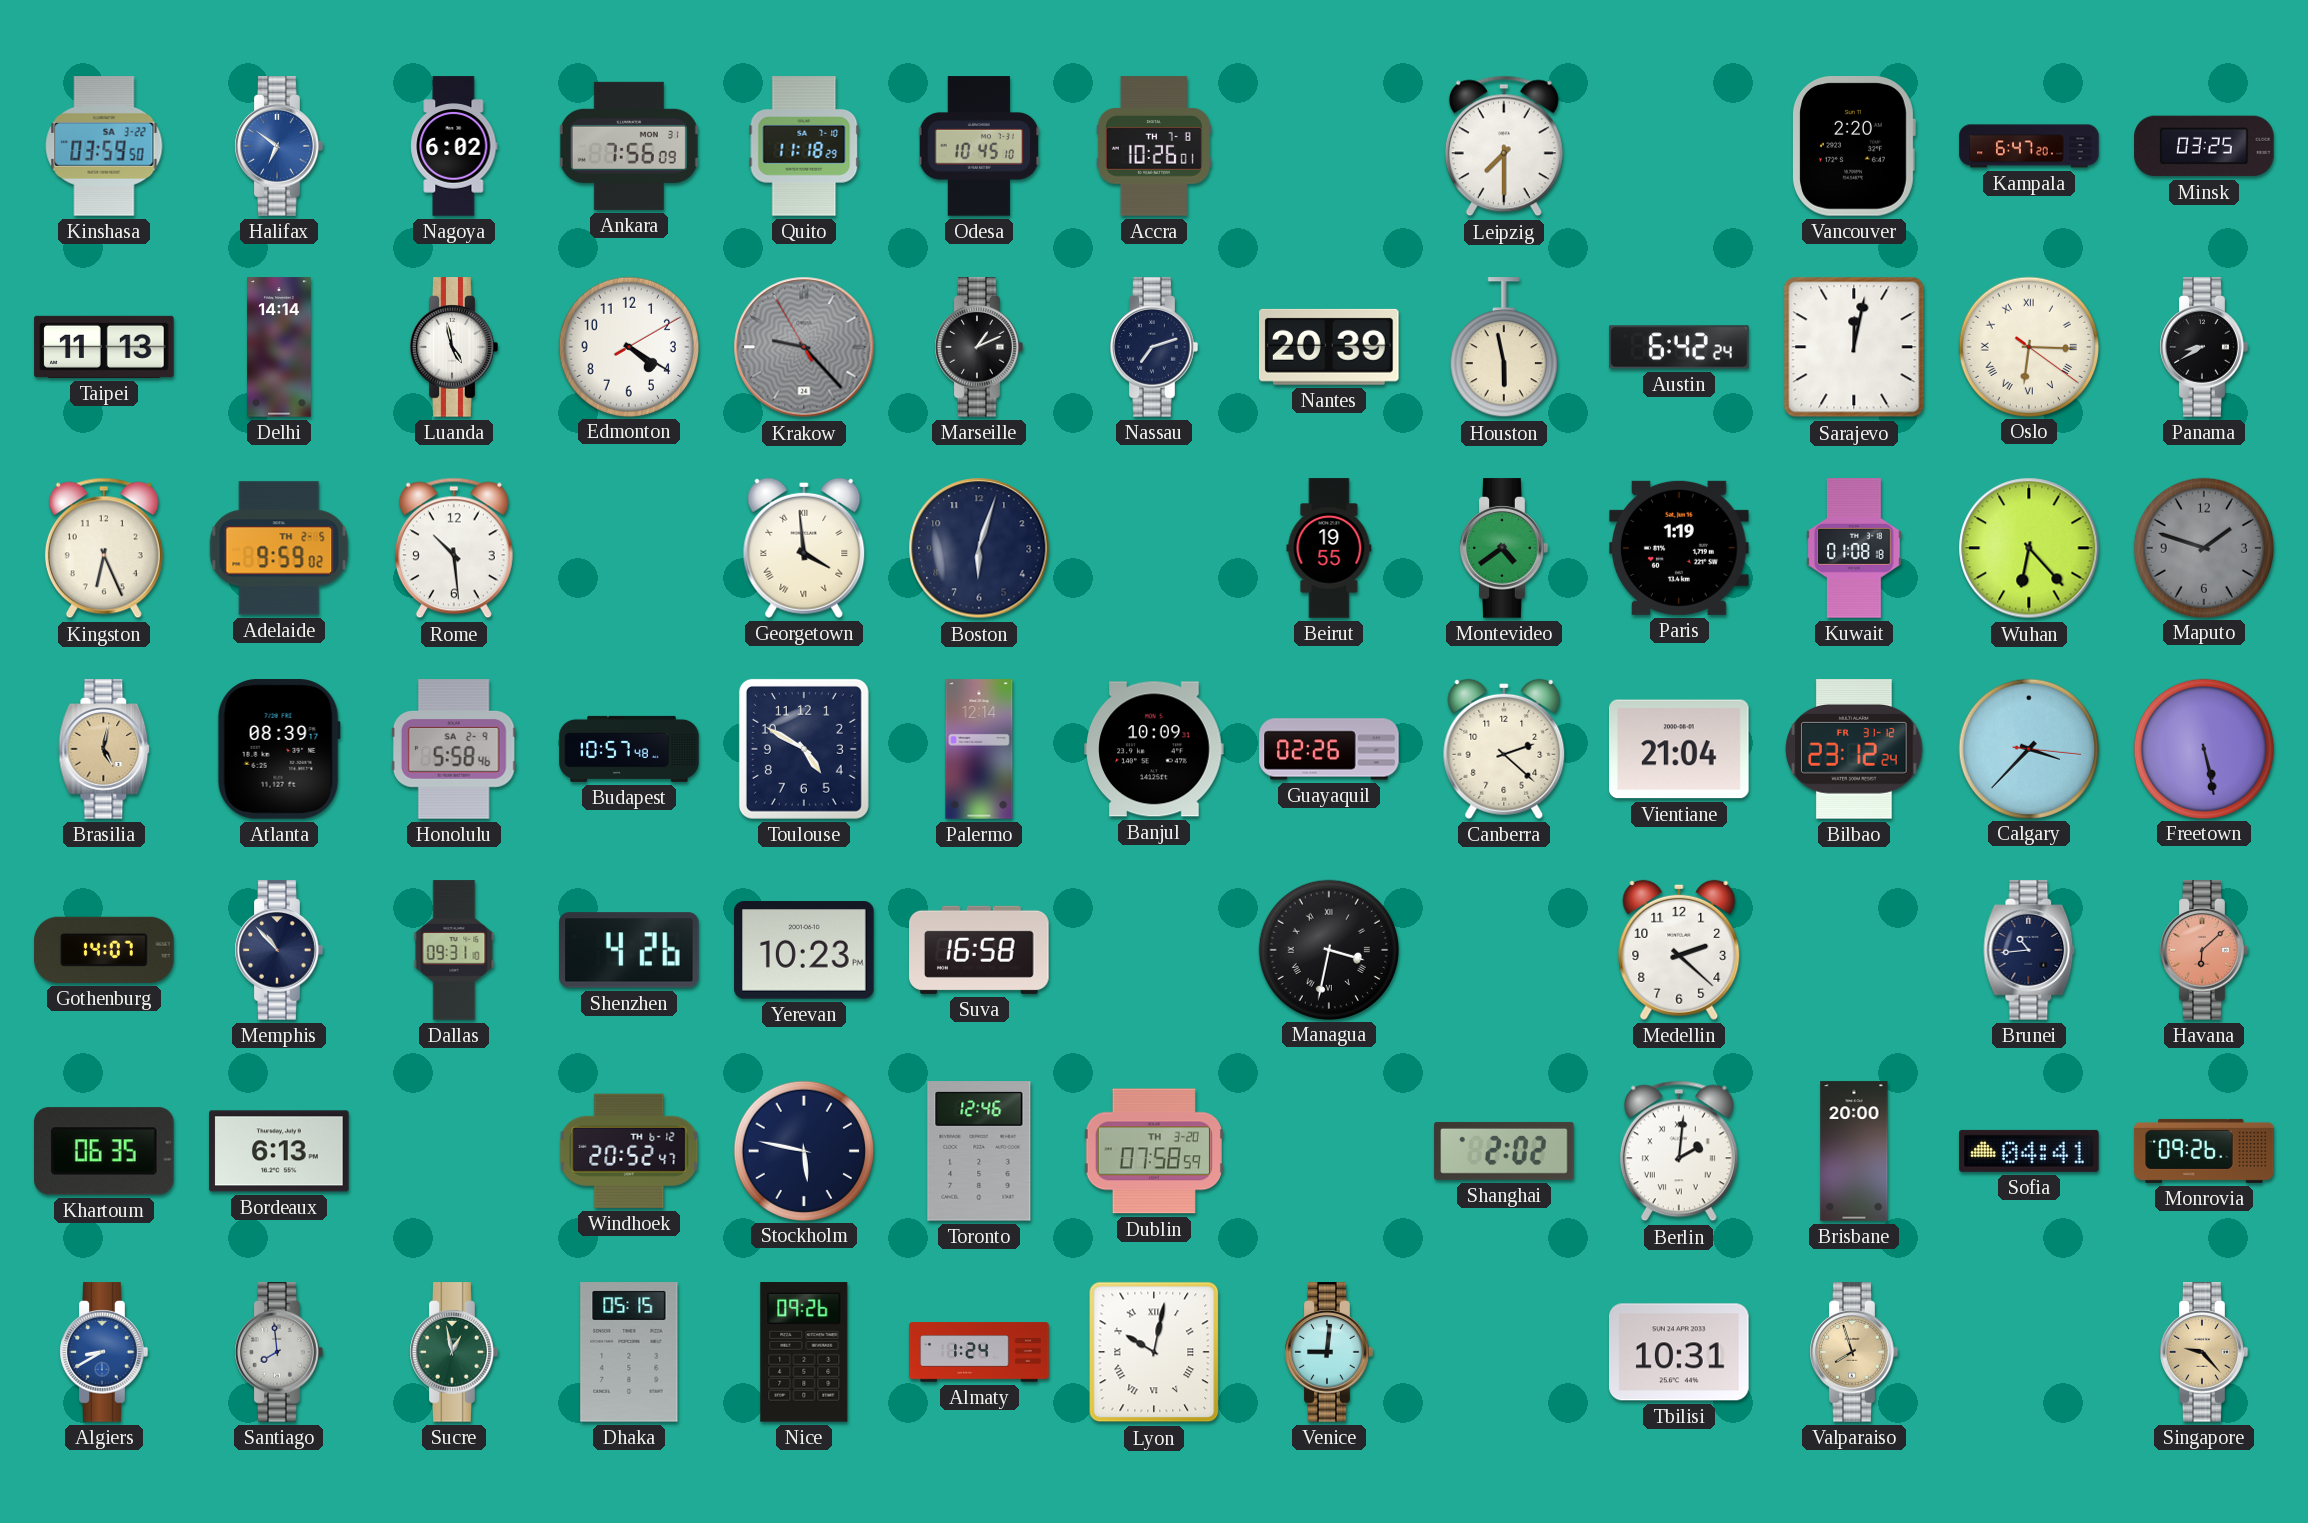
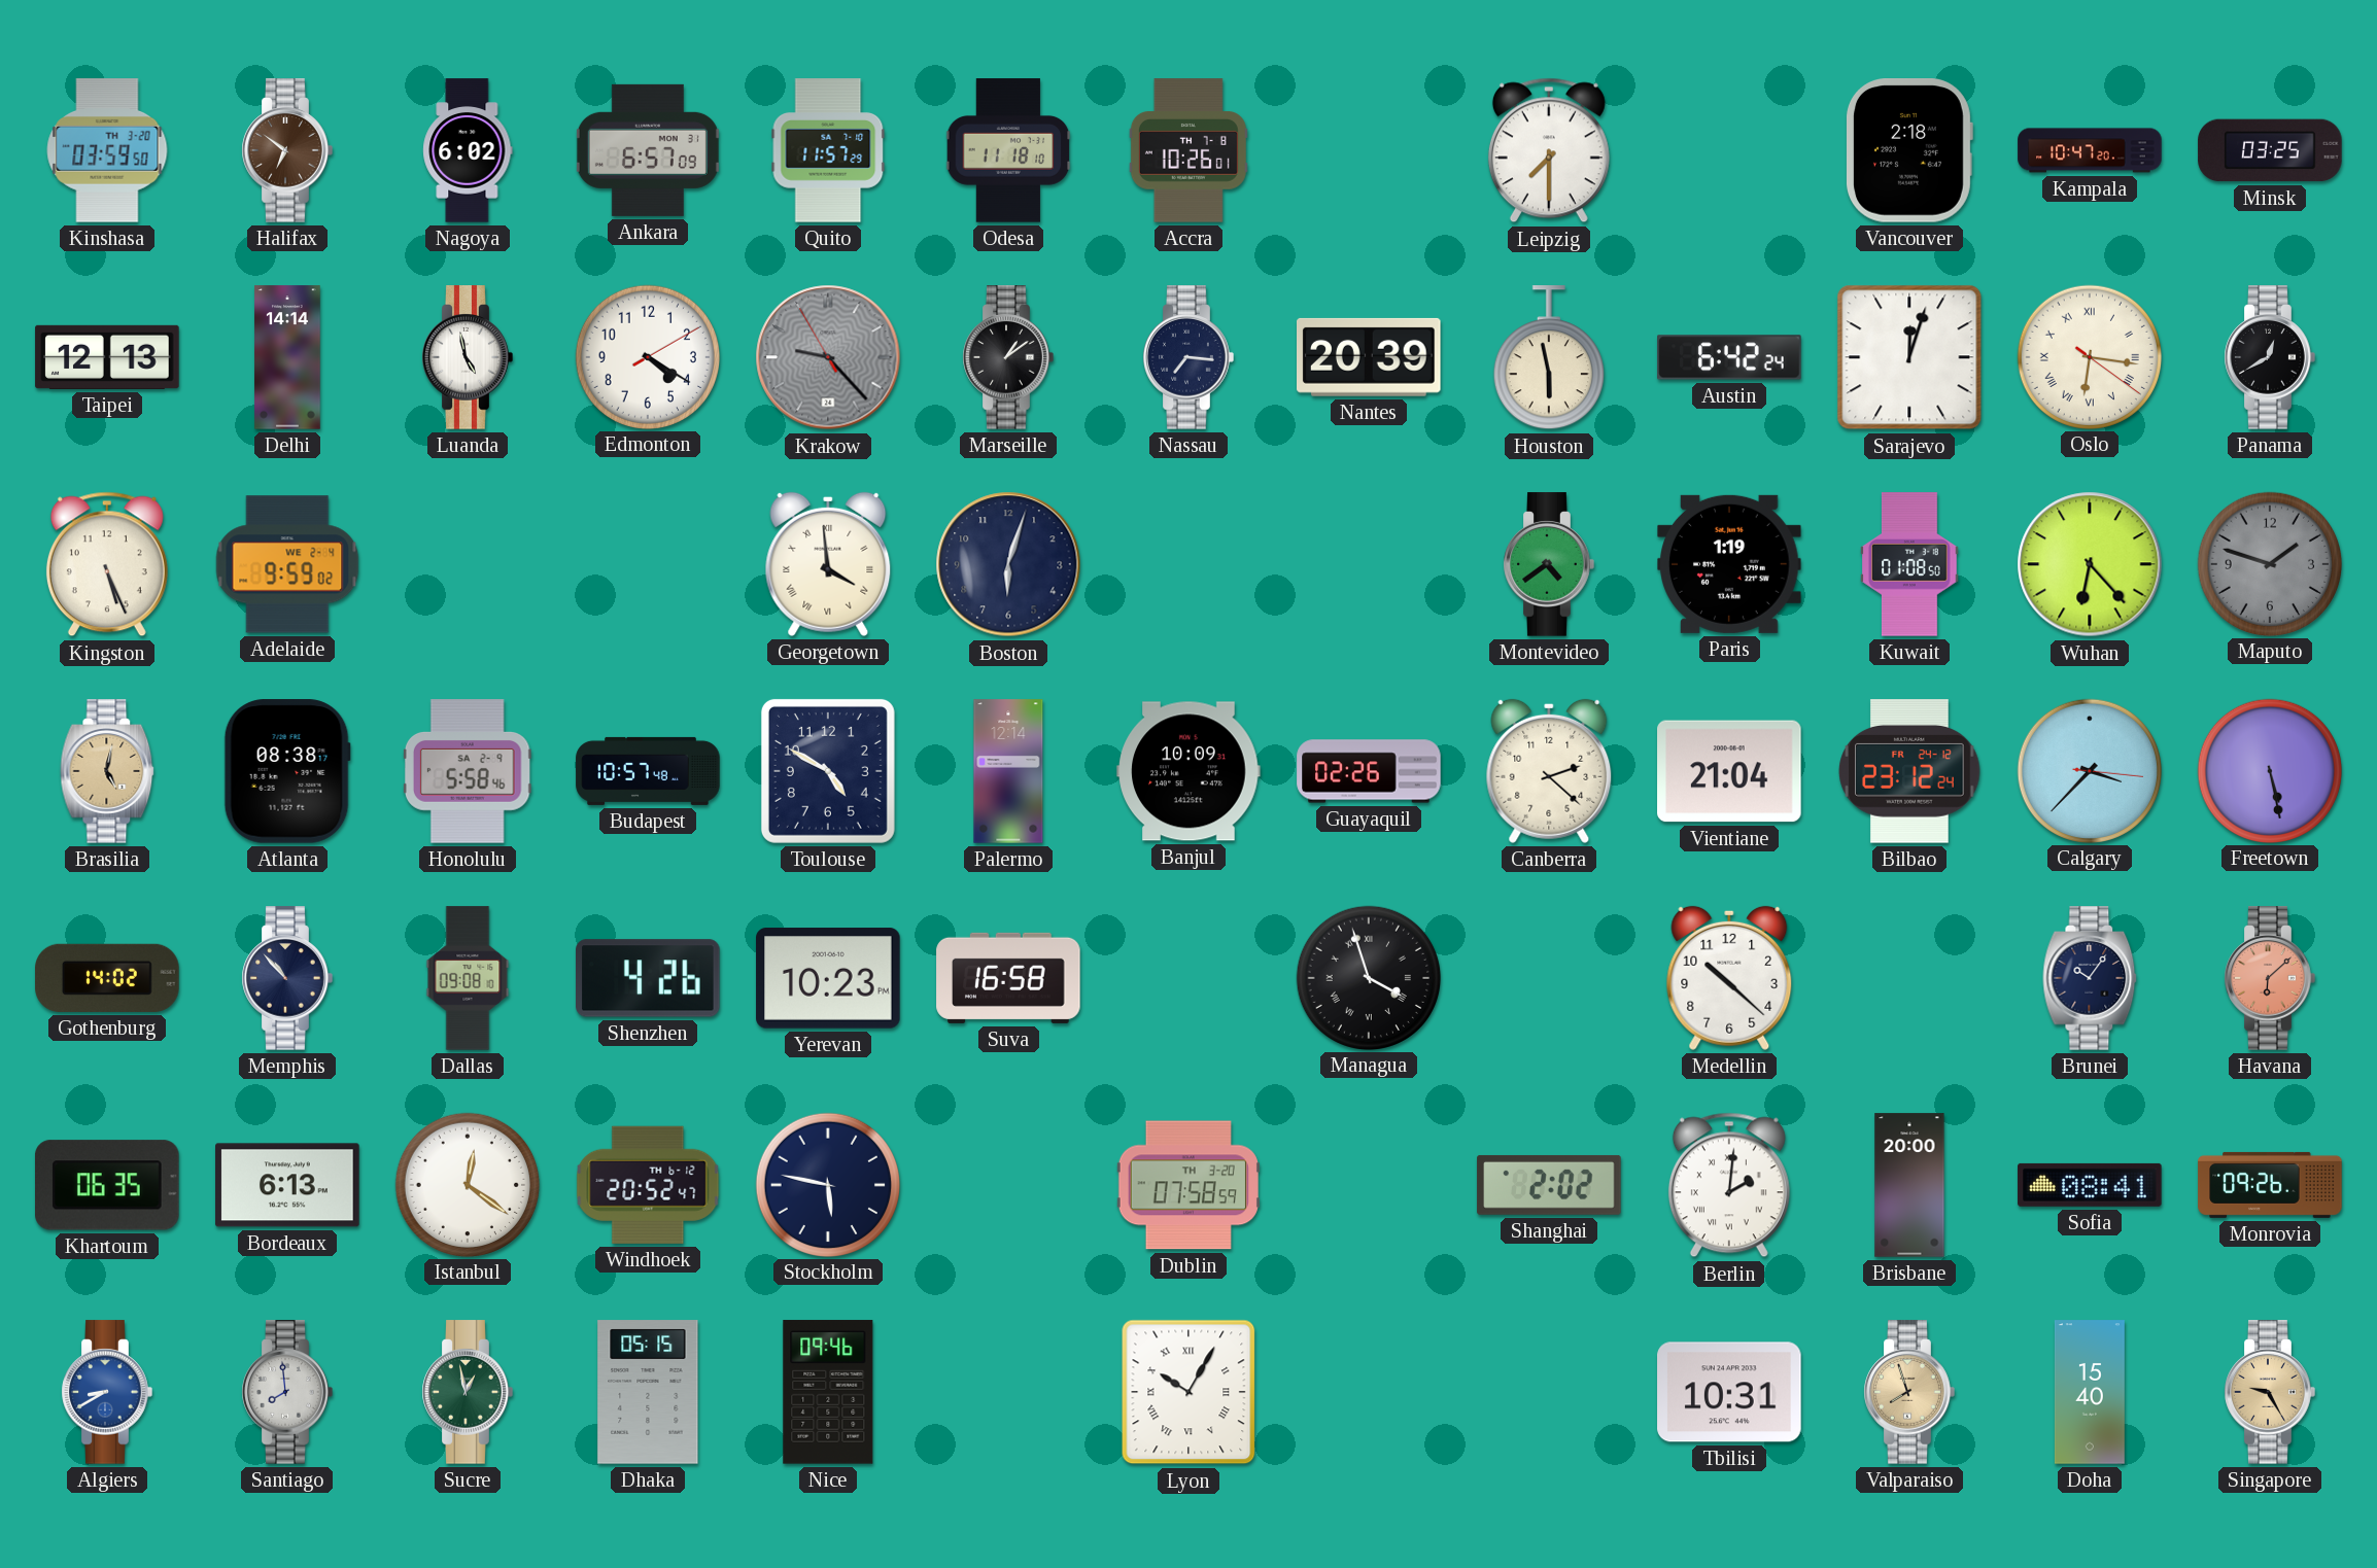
Kinshasa date: SA 3-22 -> TH 3-20 (107, 150)
Halifax dial: blue -> brown (287, 150)
Ankara: 7:56 -> 6:57 (648, 150)
Quito: 11:18 -> 11:57 (828, 150)
Odesa: 10:45 -> 11:18 (1008, 150)
Vancouver: 2:20 -> 2:18 (1909, 150)
Kampala: 6:47 -> 10:47 (2090, 150)
Taipei: 11:13 -> 12:13 (107, 357)
Marseille: 1:11 -> 1:09 (1008, 357)
Nassau: 7:12 -> 7:16 (1188, 357)
Sarajevo: 12:02 -> 12:03 (1909, 357)
Oslo: 6:15 -> 6:16 (2089, 356)
Panama: 8:40 -> 12:40 (2270, 357)
Kingston: 6:26 -> 5:26 (107, 564)
Adelaide date: TH 2-5 -> WE 2-4 (287, 564)
Rome: 10:29 -> none (454, 548)
Beirut: 19:55 -> none (1329, 548)
Kuwait: 01:08:18 -> 01:08:50 (1909, 564)
Atlanta: 08:39 -> 08:38 (287, 771)
Bilbao date: FR 31-12 -> FR 24-12 (1909, 771)
Gothenburg: 14:07 -> 14:02 (107, 978)
Dallas: 09:31 -> 09:08 (468, 978)
Managua: 3:32 -> 3:57 (1368, 977)
Medellin: 2:22 -> 10:22 (1729, 978)
Brunei: 10:44 -> 10:06 (2090, 978)
Istanbul: none -> 12:21 (467, 1184)
Toronto: 12:46 -> none (979, 1151)
Sofia: 04:41 -> 08:41 (2090, 1185)
Nice: 09:26 -> 09:46 (828, 1392)
Almaty: 1:24 -> none (979, 1352)
Lyon: 10:02 -> 10:05 (1188, 1392)
Venice: 9:01 -> none (1329, 1352)
Doha: none -> 15:40 (2090, 1392)
Singapore: 9:23 -> 9:25 (2270, 1392)
